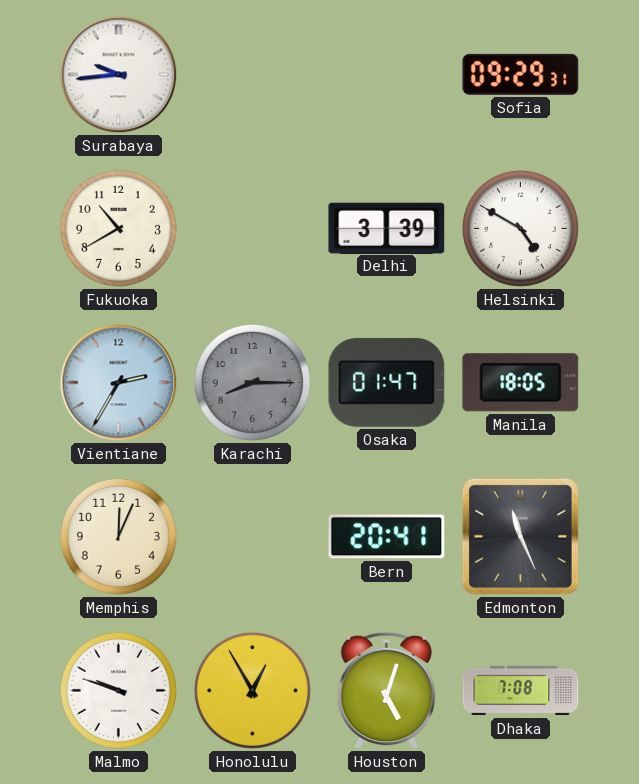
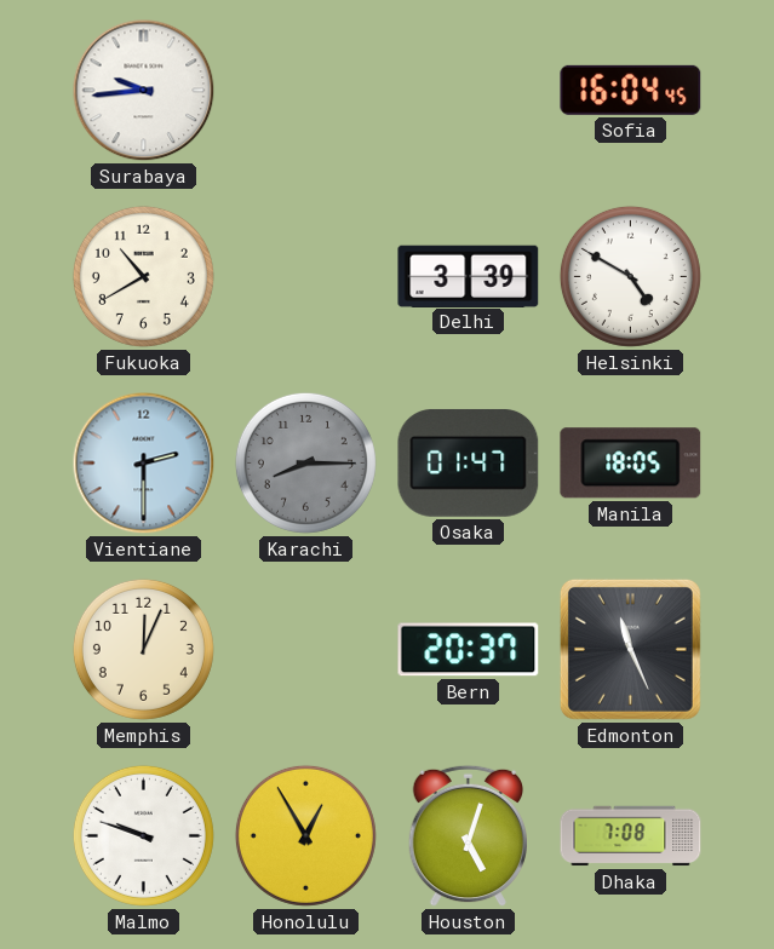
Sofia: 09:29 -> 16:04 (631, 90)
Vientiane: 2:35 -> 2:30 (144, 464)
Bern: 20:41 -> 20:37 (469, 650)
